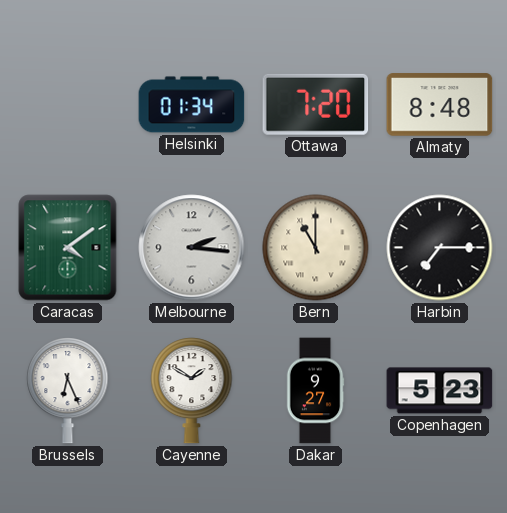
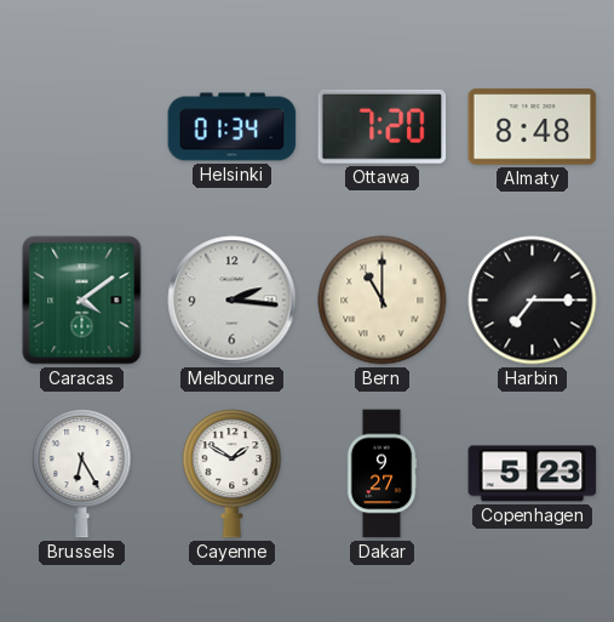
Brussels: 6:26 -> 6:25 (82, 474)
